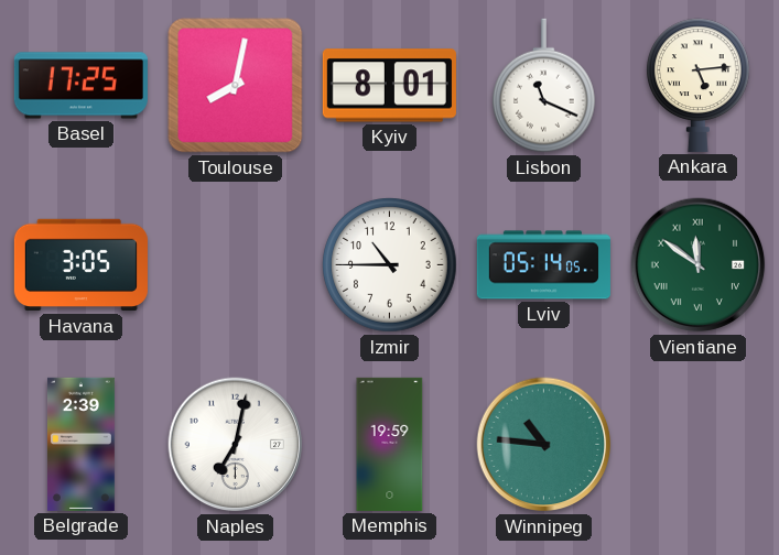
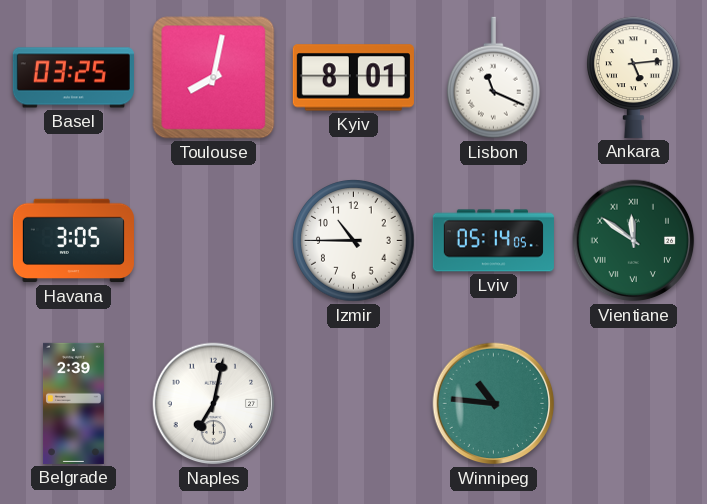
Basel: 17:25 -> 03:25 (73, 78)
Memphis: 19:59 -> none (390, 444)
